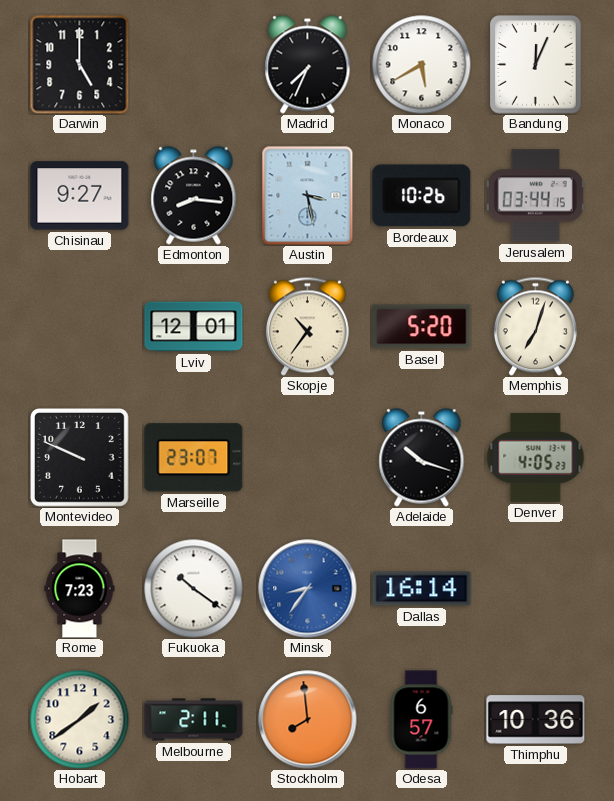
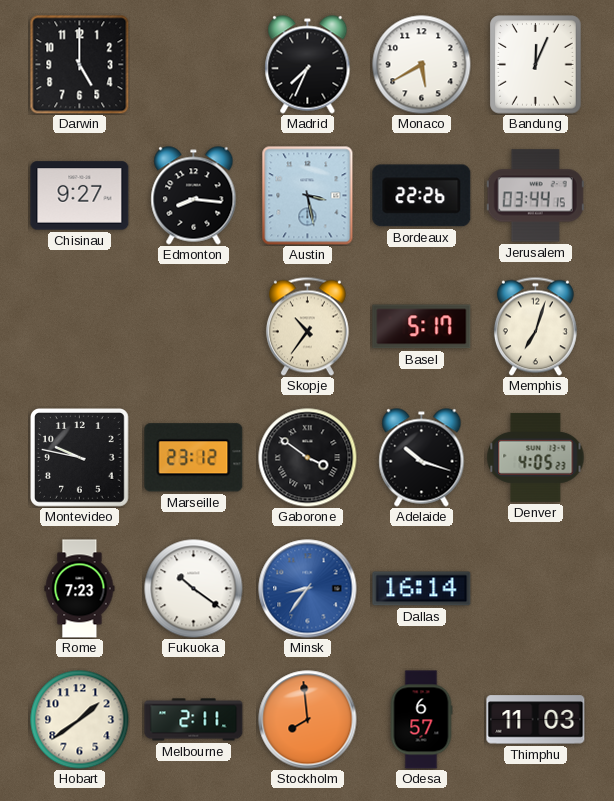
Bordeaux: 10:26 -> 22:26 (422, 196)
Lviv: 12:01 -> none (194, 327)
Basel: 5:20 -> 5:17 (422, 327)
Montevideo: 9:49 -> 9:47 (80, 458)
Marseille: 23:07 -> 23:12 (194, 458)
Gaborone: none -> 3:51 (308, 458)
Thimphu: 10:36 -> 11:03 (536, 720)
